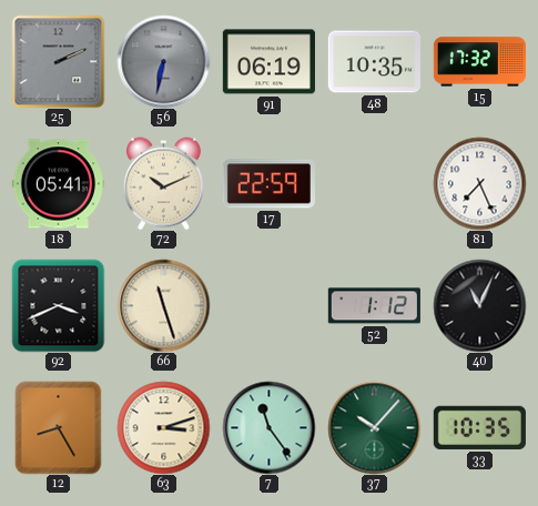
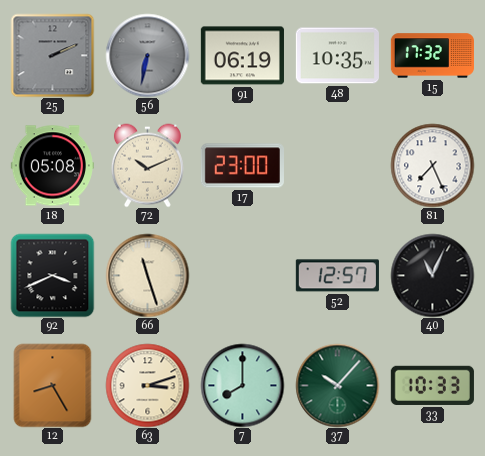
18: 05:41 -> 05:08 (52, 166)
17: 22:59 -> 23:00 (242, 166)
52: 1:12 -> 12:57 (337, 276)
7: 11:24 -> 8:00 (242, 385)
33: 10:35 -> 10:33 (432, 385)
